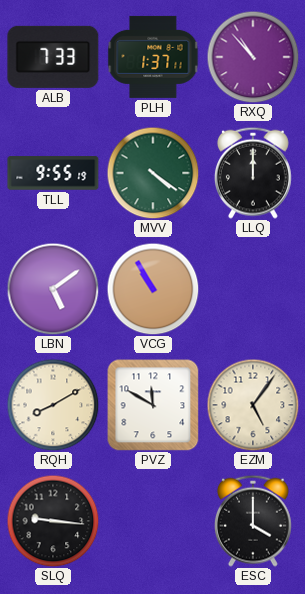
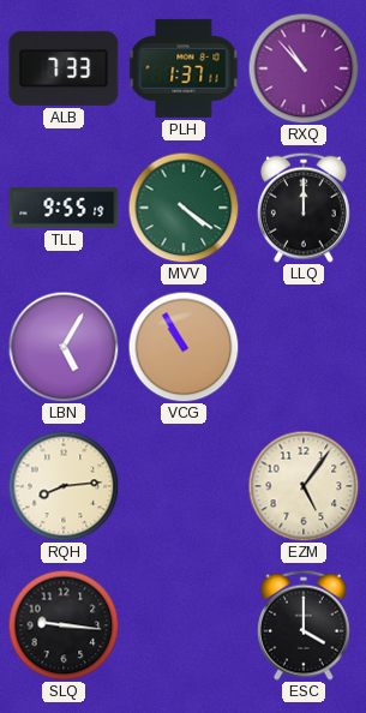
LBN: 5:09 -> 5:05 (64, 347)
RQH: 8:10 -> 8:14 (64, 486)
PVZ: 11:50 -> none (153, 405)
